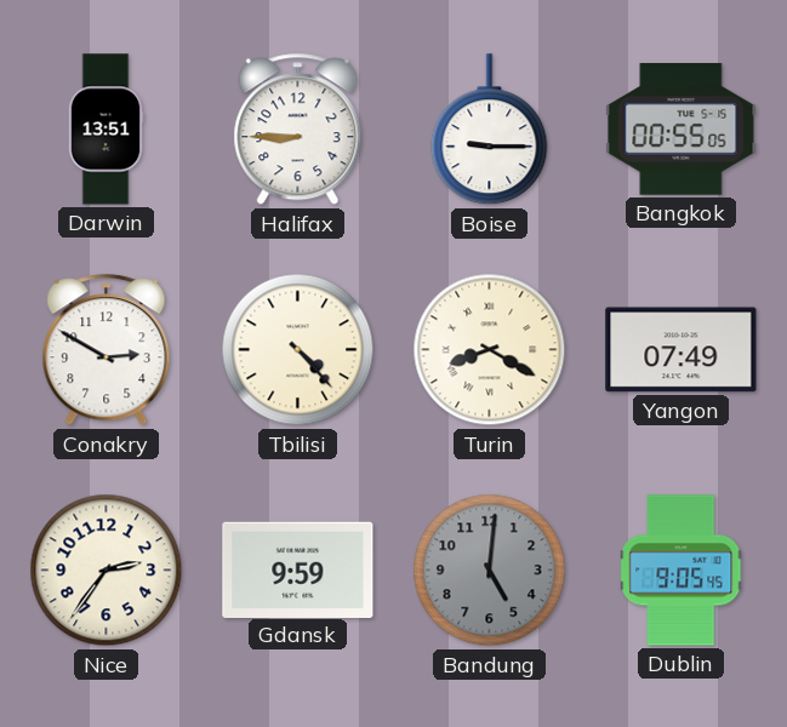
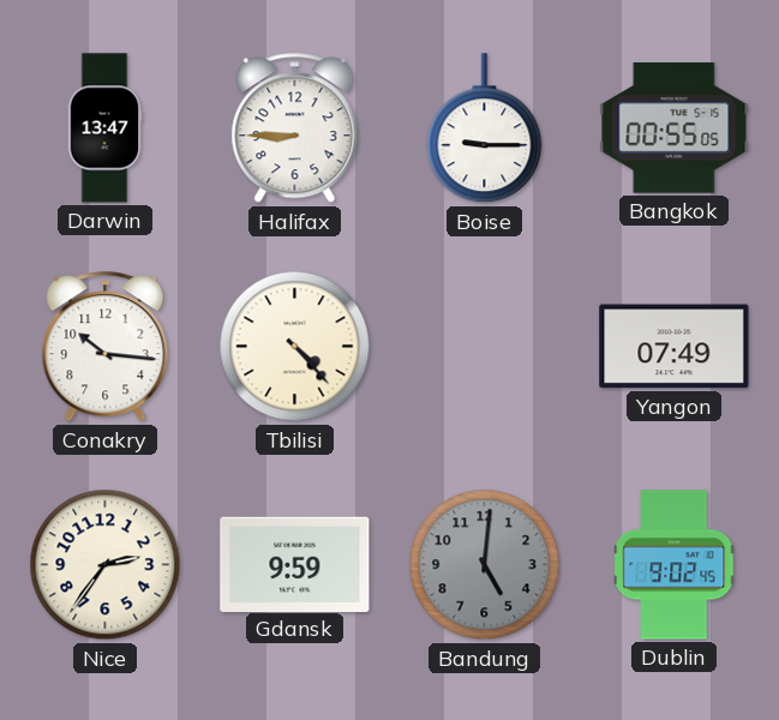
Darwin: 13:51 -> 13:47 (104, 128)
Conakry: 2:50 -> 10:16 (106, 347)
Turin: 8:20 -> none (490, 350)
Dublin: 9:05 -> 9:02 (675, 565)
